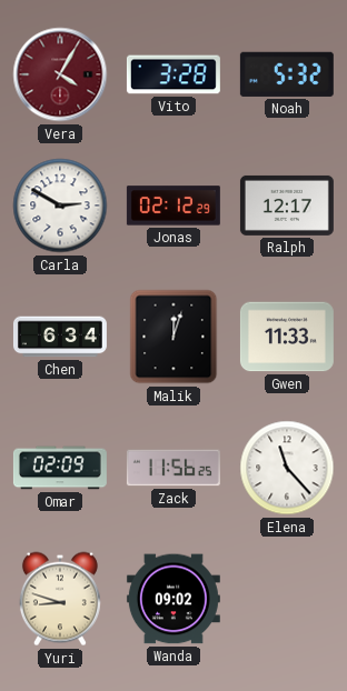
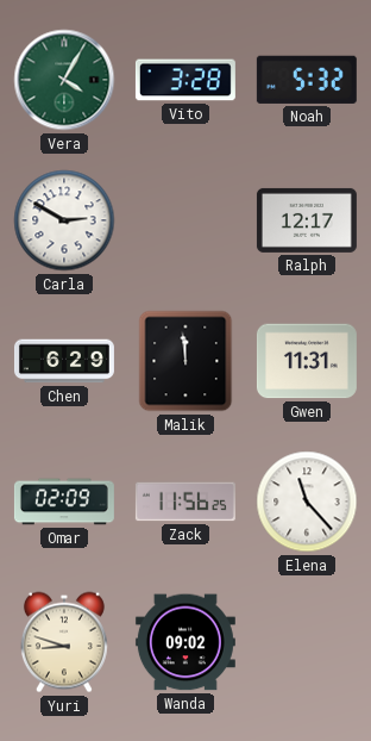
Vera dial: burgundy -> green (64, 80)
Jonas: 02:12 -> none (173, 206)
Chen: 6:34 -> 6:29 (64, 361)
Malik: 12:03 -> 11:59 (185, 361)
Gwen: 11:33 -> 11:31 (307, 361)
